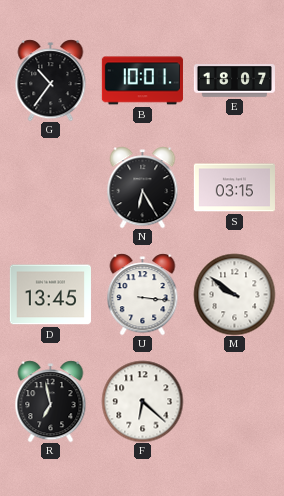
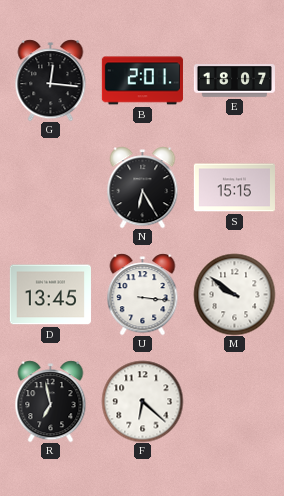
G: 10:36 -> 12:16 (51, 80)
B: 10:01 -> 2:01 (142, 81)
S: 03:15 -> 15:15 (234, 188)
